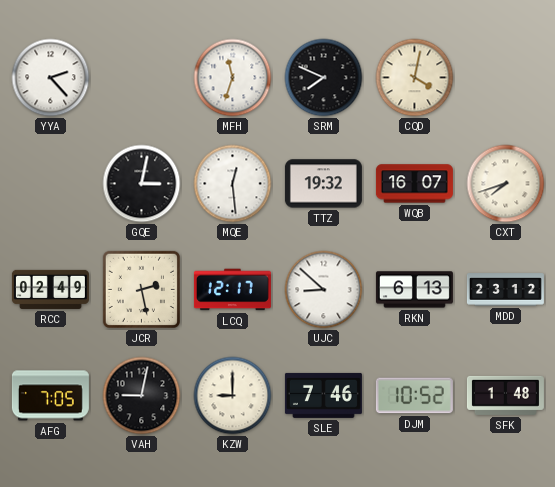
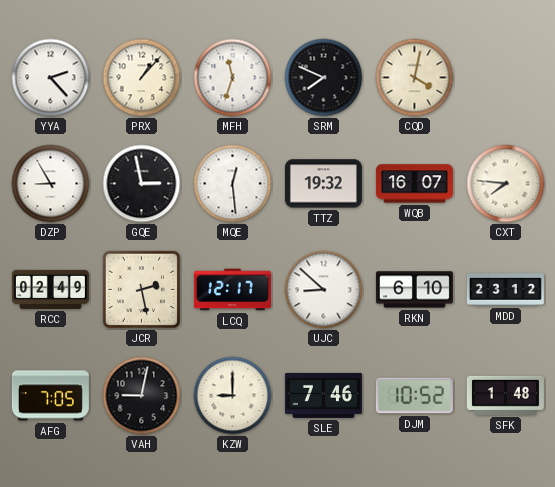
PRX: none -> 1:07 (142, 78)
DZP: none -> 8:55 (51, 184)
GQE: 3:02 -> 2:58 (142, 184)
CXT: 7:42 -> 7:46 (506, 184)
RKN: 6:13 -> 6:10 (414, 290)
